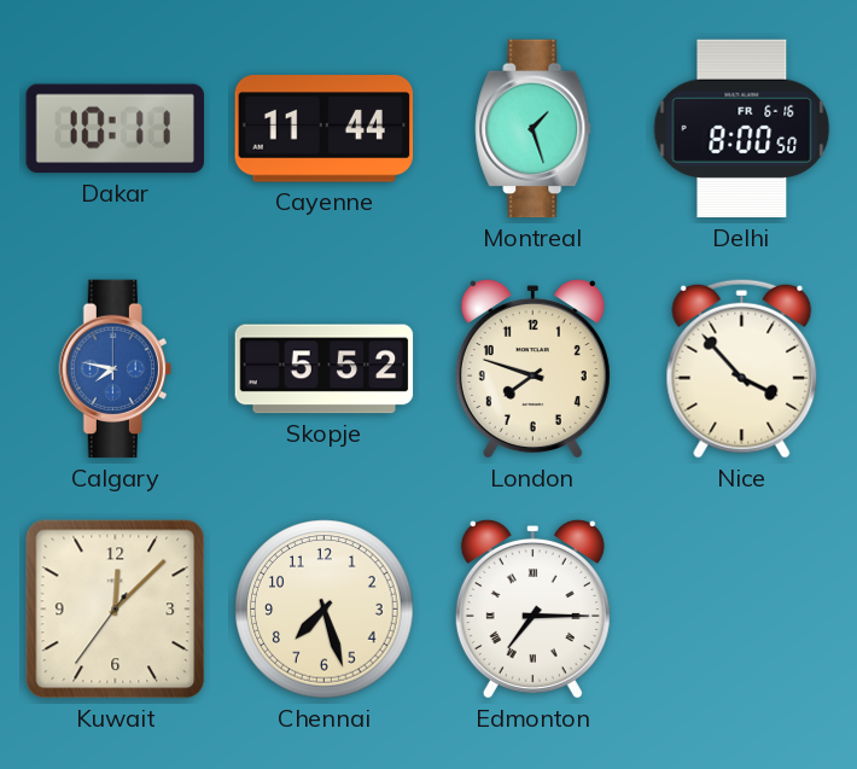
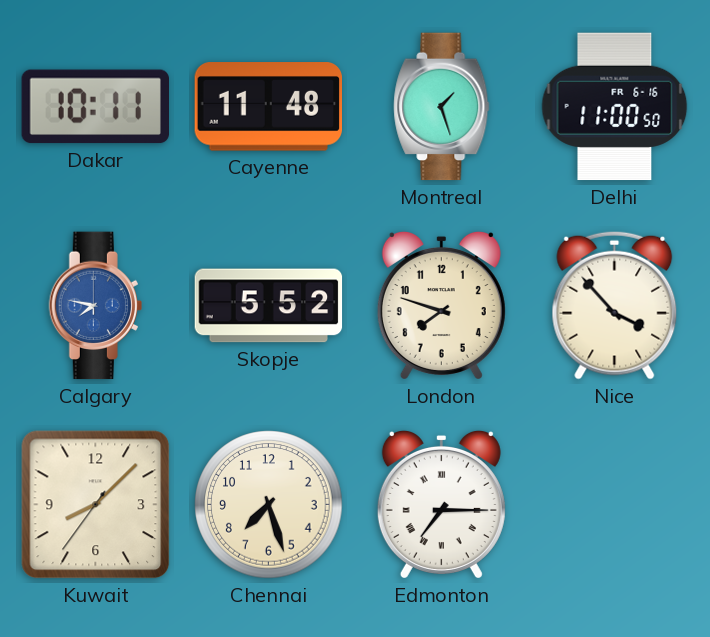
Cayenne: 11:44 -> 11:48 (269, 107)
Delhi: 8:00 -> 11:00 (615, 107)
Kuwait: 12:07 -> 8:07 (96, 505)
